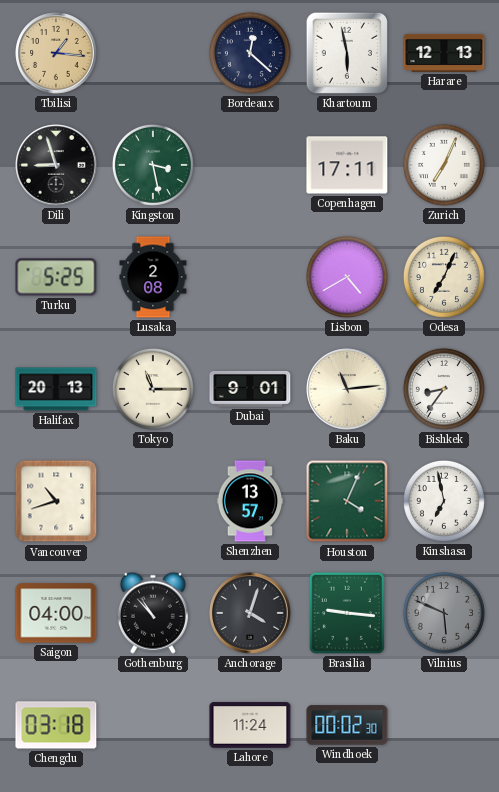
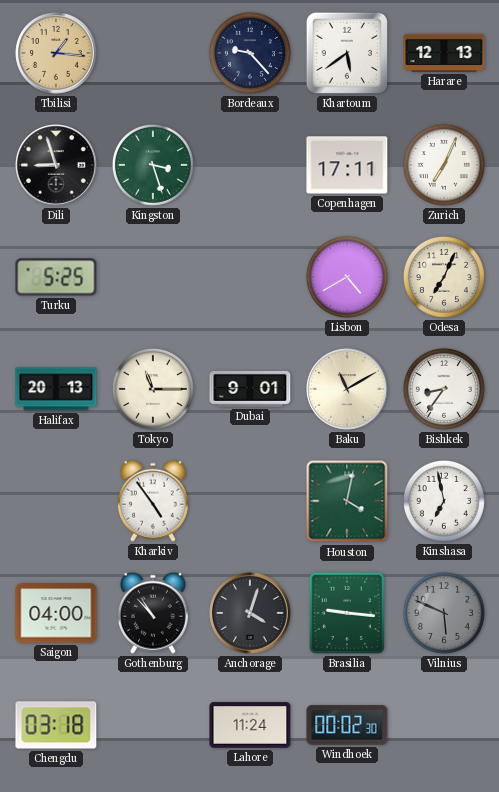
Bordeaux: 12:22 -> 9:23 (250, 53)
Khartoum: 5:58 -> 5:39 (347, 53)
Kingston: 3:28 -> 3:27 (153, 165)
Lusaka: 2:08 -> none (153, 277)
Baku: 11:14 -> 11:10 (347, 389)
Vancouver: 10:42 -> none (56, 501)
Kharkiv: none -> 4:54 (153, 501)
Shenzhen: 13:57 -> none (250, 501)
Houston: 4:04 -> 4:02 (347, 501)
